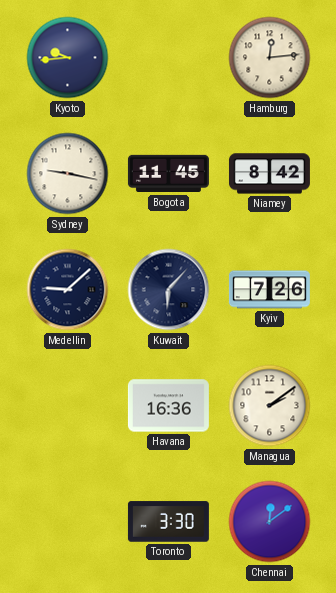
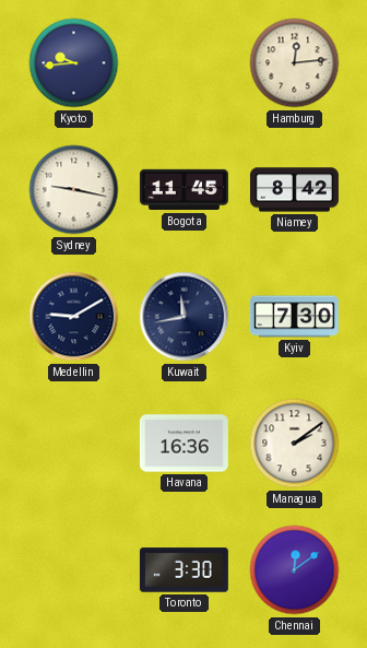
Medellin: 9:08 -> 9:10 (74, 317)
Kuwait: 6:07 -> 11:43 (185, 317)
Kyiv: 7:26 -> 7:30 (294, 317)
